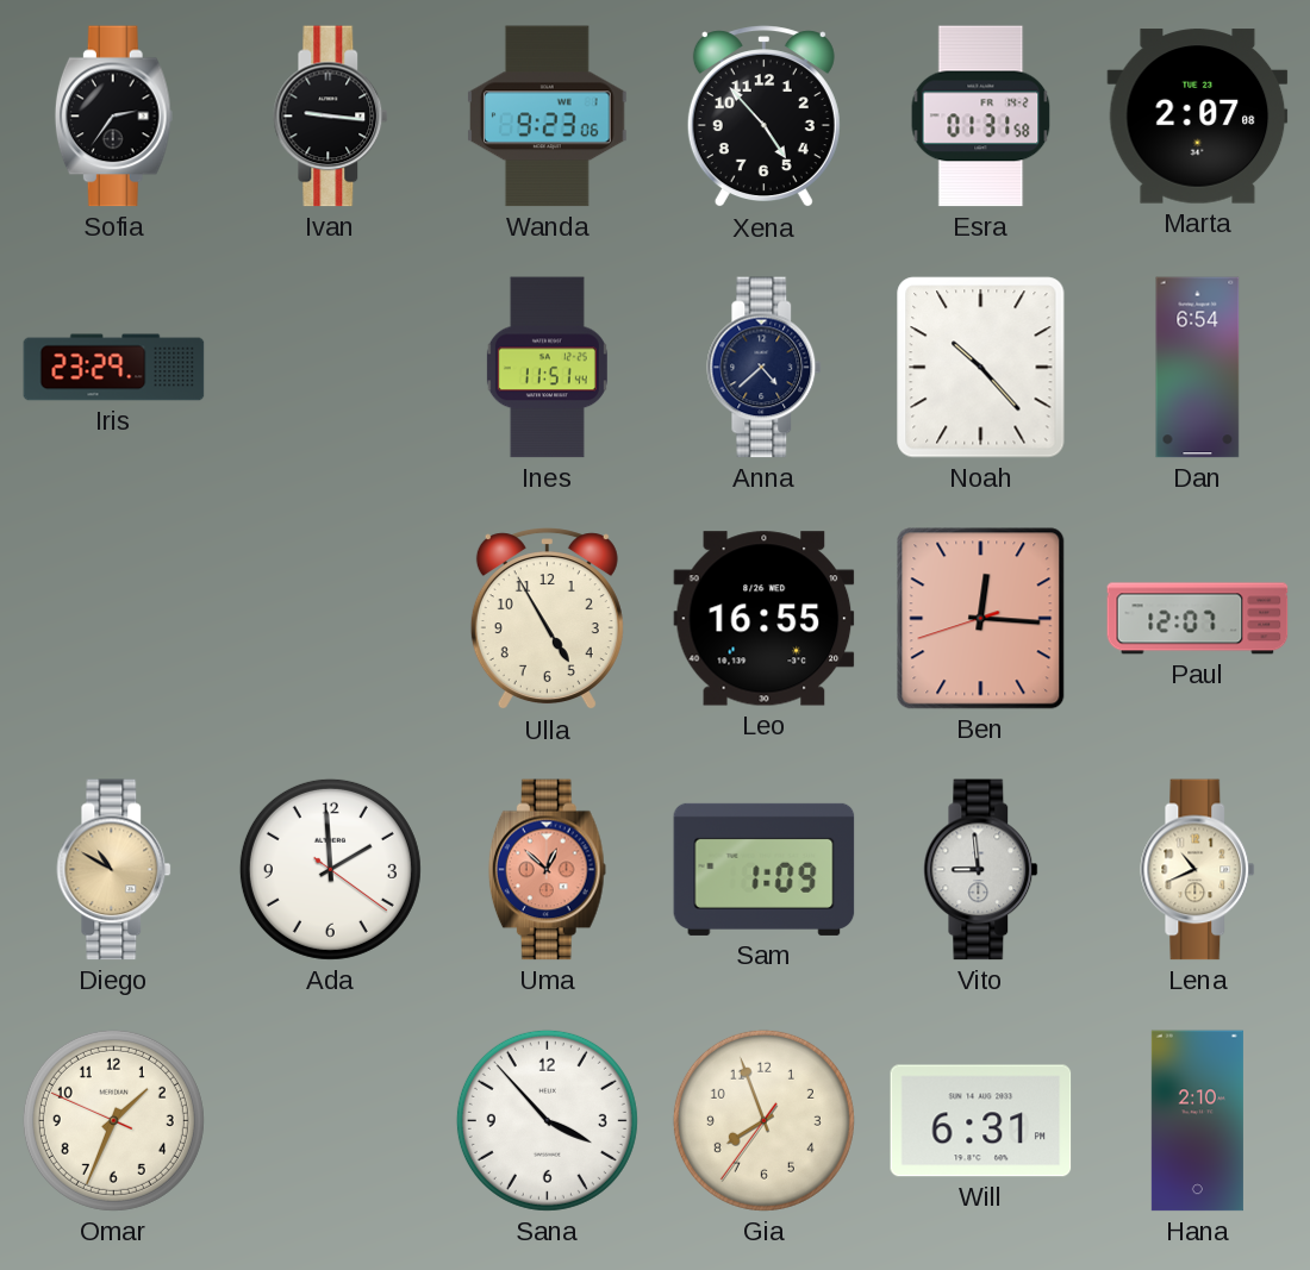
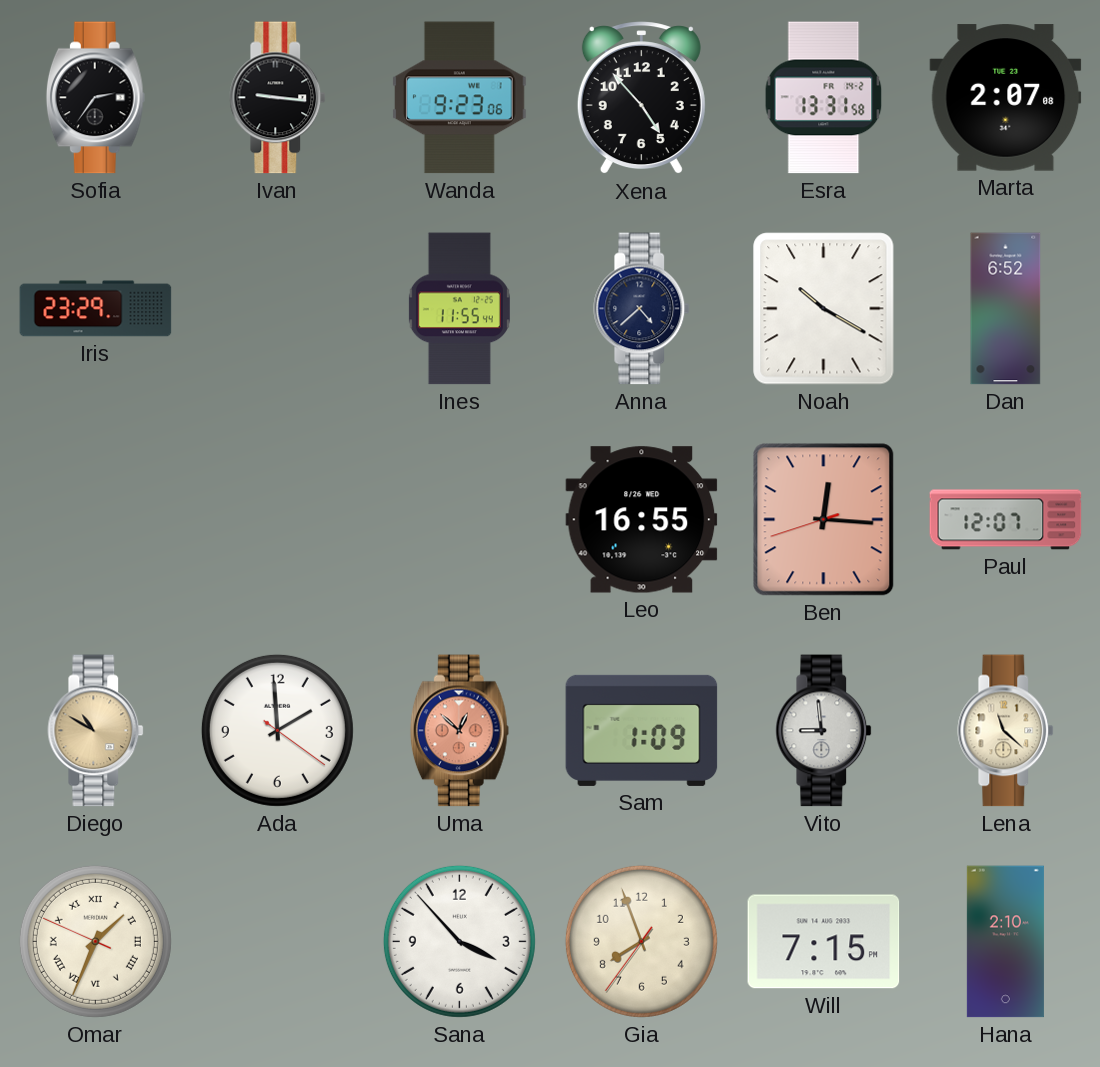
Esra: 01:31 -> 13:31 (824, 98)
Ines: 11:51 -> 11:55 (459, 309)
Noah: 10:23 -> 10:20 (824, 309)
Dan: 6:54 -> 6:52 (1006, 309)
Ulla: 4:55 -> none (547, 619)
Lena: 10:41 -> 11:22 (1006, 731)
Omar numerals: Arabic -> Roman (95, 941)
Will: 6:31 -> 7:15 (824, 942)
